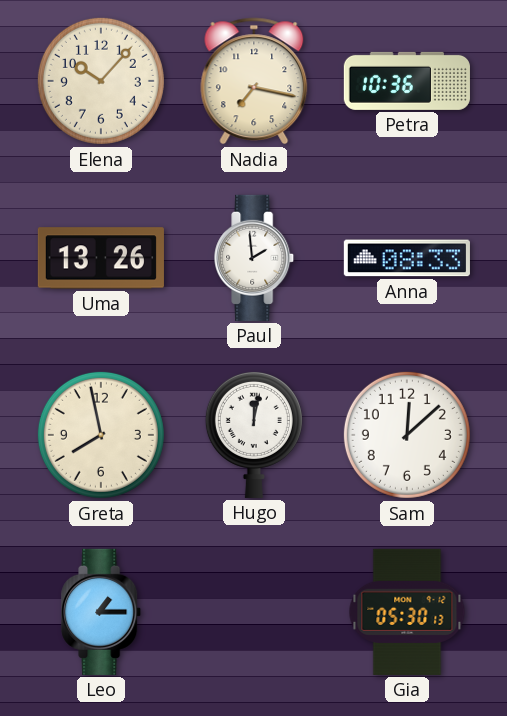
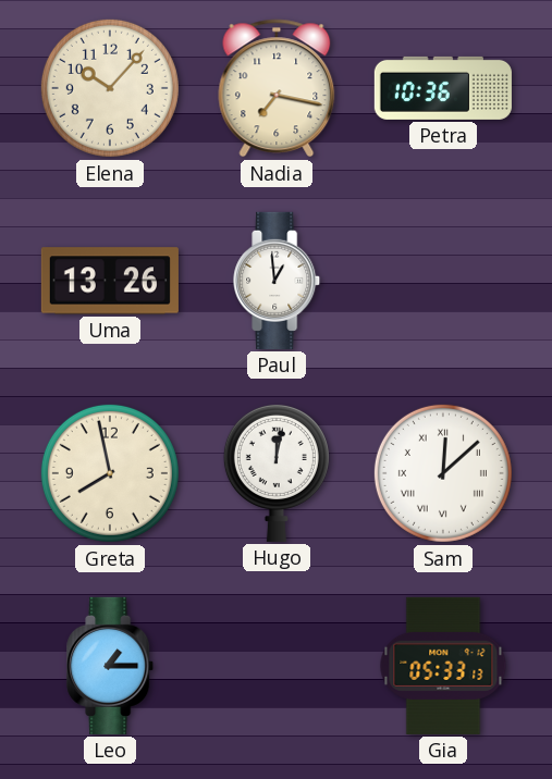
Paul: 1:59 -> 12:59 (278, 281)
Anna: 08:33 -> none (407, 258)
Sam numerals: Arabic -> Roman (443, 473)
Gia: 05:30 -> 05:33 (443, 666)
